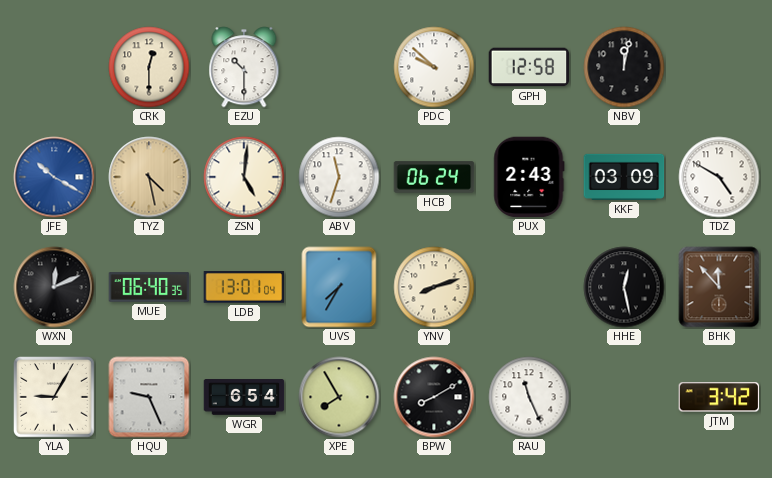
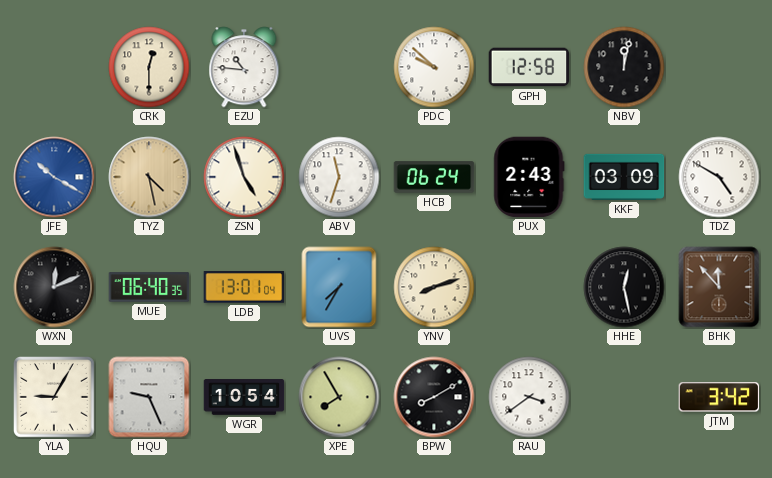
EZU: 10:30 -> 10:46 (244, 67)
ZSN: 5:01 -> 4:57 (244, 177)
WGR: 6:54 -> 10:54 (244, 397)
RAU: 11:26 -> 3:39 (529, 397)
